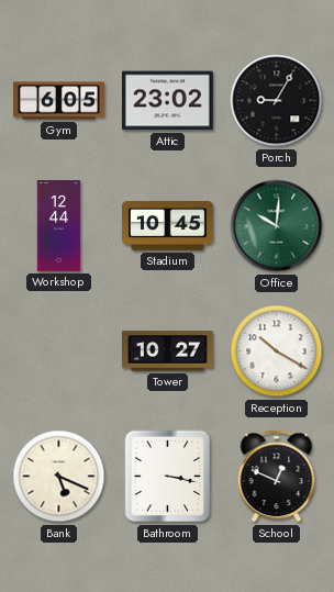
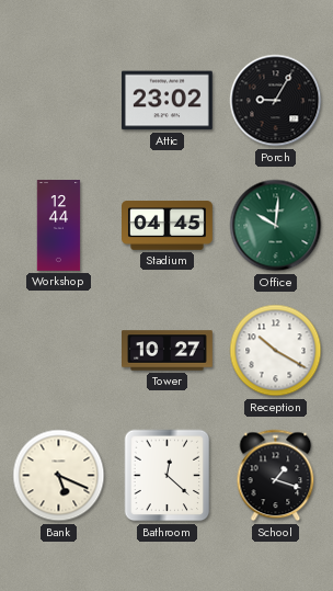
Gym: 6:05 -> none (59, 101)
Stadium: 10:45 -> 04:45 (168, 226)
Bathroom: 3:17 -> 12:22 (168, 476)
School: 12:49 -> 1:18 (276, 476)
